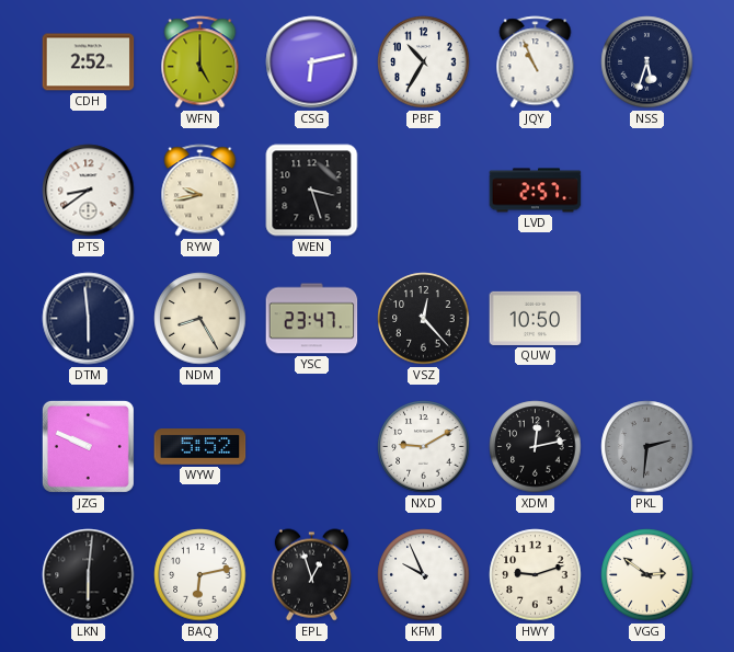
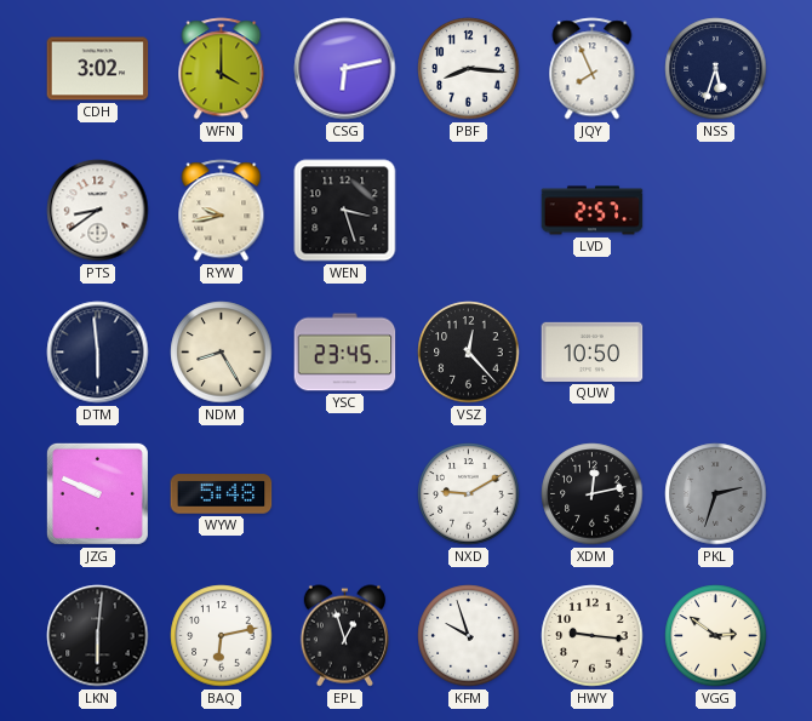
CDH: 2:52 -> 3:02 (98, 69)
WFN: 5:00 -> 4:00 (222, 69)
PBF: 10:35 -> 8:16 (469, 69)
JQY: 10:56 -> 7:56 (593, 69)
YSC: 23:47 -> 23:45 (345, 353)
WYW: 5:52 -> 5:48 (222, 494)
PKL: 2:31 -> 2:33 (716, 494)
KFM: 9:56 -> 9:57 (469, 636)
HWY: 9:12 -> 9:16 (593, 636)
